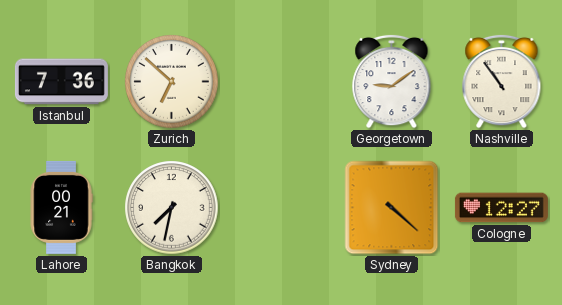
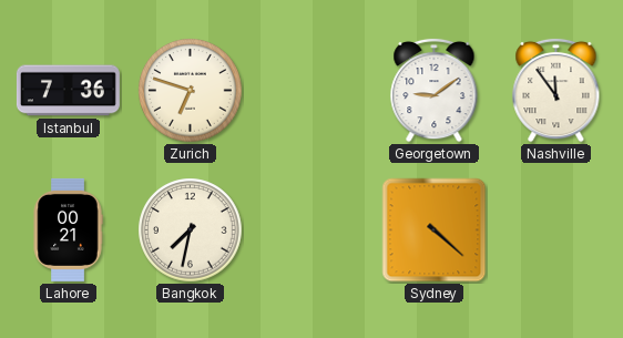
Zurich: 6:52 -> 6:48 (191, 91)
Nashville: 10:54 -> 11:54 (556, 90)
Cologne: 12:27 -> none (501, 208)
